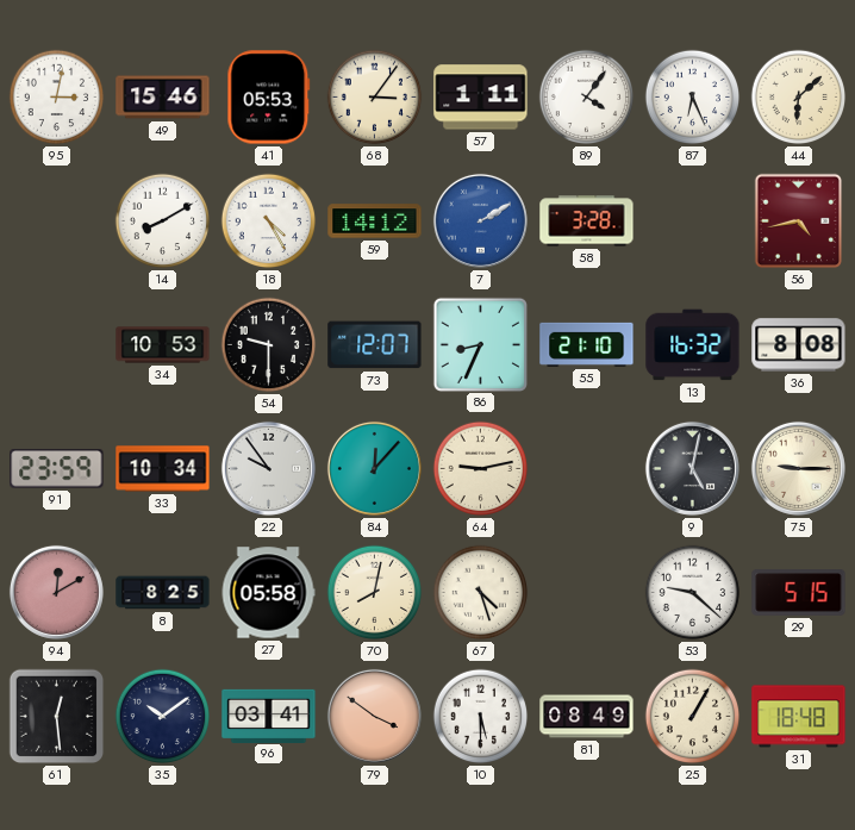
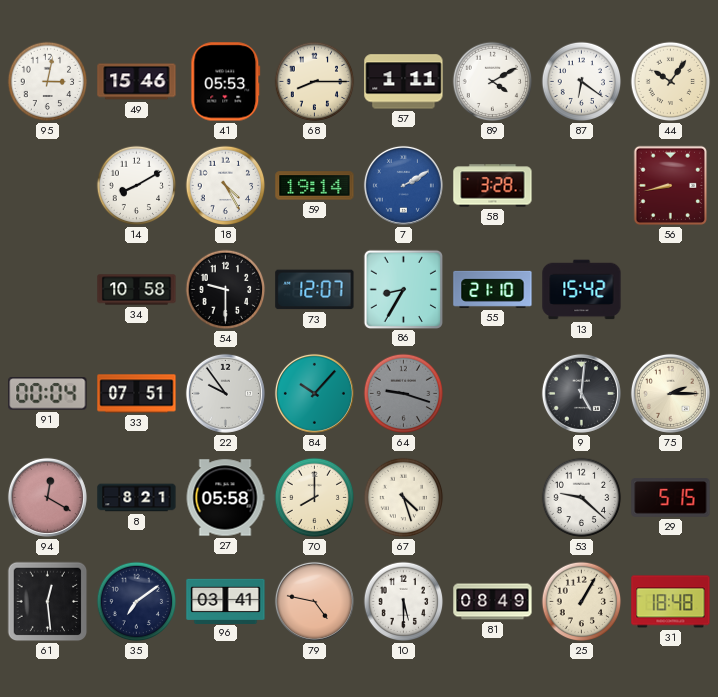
68: 3:06 -> 8:15 (315, 82)
89: 4:06 -> 4:10 (493, 82)
87: 6:26 -> 6:21 (582, 82)
44: 6:08 -> 10:06 (671, 82)
59: 14:12 -> 19:14 (315, 186)
56: 4:43 -> 8:43 (671, 186)
34: 10:53 -> 10:58 (137, 290)
86: 8:34 -> 8:35 (403, 289)
13: 16:32 -> 15:42 (582, 290)
36: 8:08 -> none (799, 345)
91: 23:59 -> 00:04 (48, 394)
33: 10:34 -> 07:51 (137, 394)
84: 12:07 -> 10:07 (314, 393)
64: 9:13 -> 9:18 (404, 394)
64 dial: cream -> grey (404, 394)
9: 5:02 -> 5:01 (581, 393)
75: 9:15 -> 2:15 (670, 393)
94: 12:10 -> 12:20 (47, 497)
8: 8:25 -> 8:21 (137, 498)
70: 8:02 -> 8:00 (315, 498)
35: 10:09 -> 7:09 (137, 602)
79: 3:51 -> 4:47 (314, 601)
